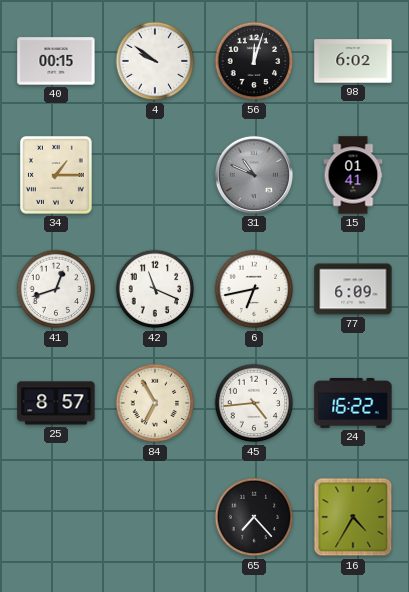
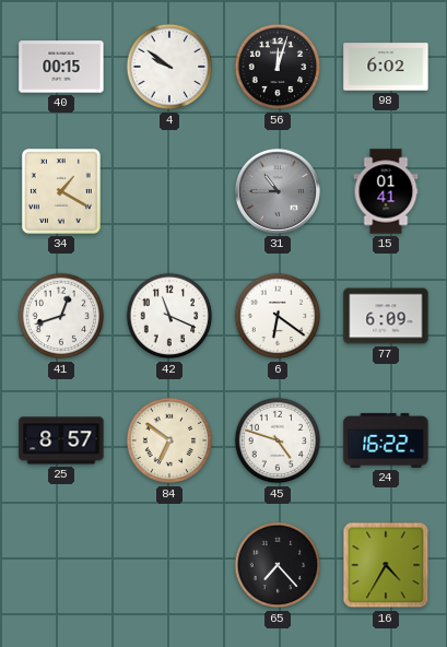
34: 1:15 -> 1:20 (61, 192)
31: 10:49 -> 10:45 (278, 191)
6: 6:43 -> 6:21 (278, 316)
84: 6:55 -> 6:51 (169, 440)
45: 4:44 -> 4:48 (278, 440)
